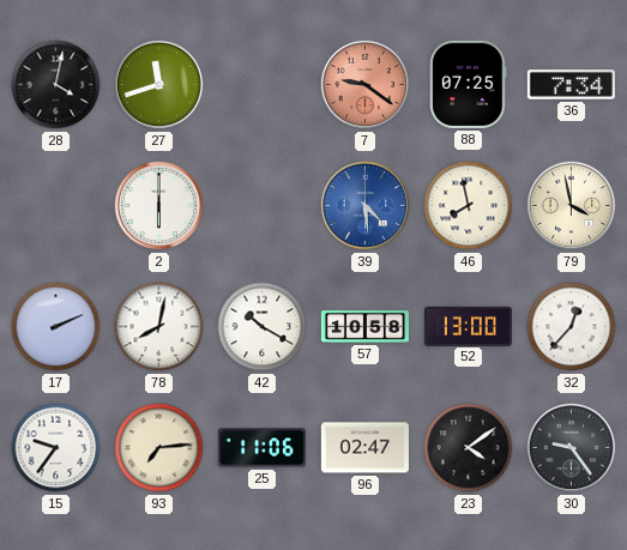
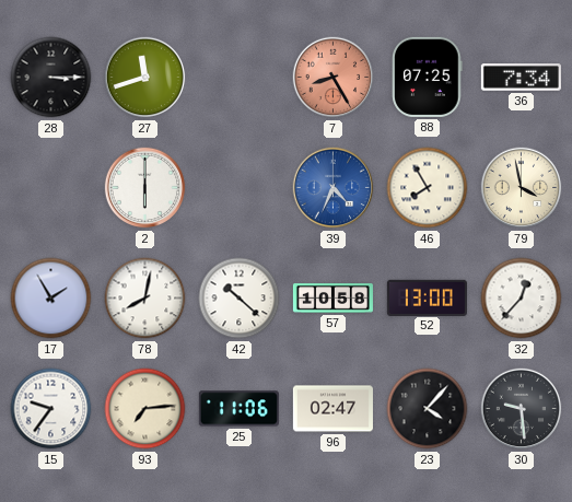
28: 4:02 -> 3:15 (51, 78)
7: 9:21 -> 8:25 (334, 78)
39: 4:29 -> 4:34 (334, 188)
46: 7:58 -> 7:55 (428, 188)
17: 2:11 -> 1:55 (51, 299)
42: 10:20 -> 10:22 (240, 299)
23: 4:09 -> 4:07 (428, 409)
30: 9:24 -> 9:29 (522, 409)
